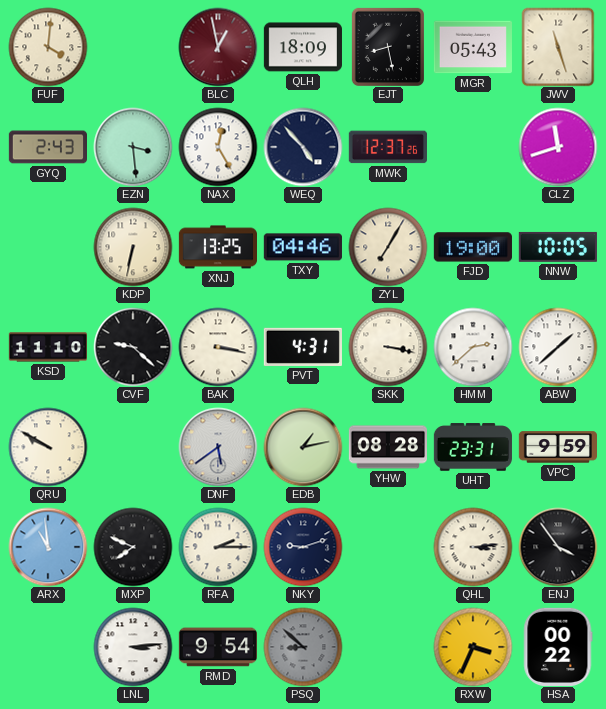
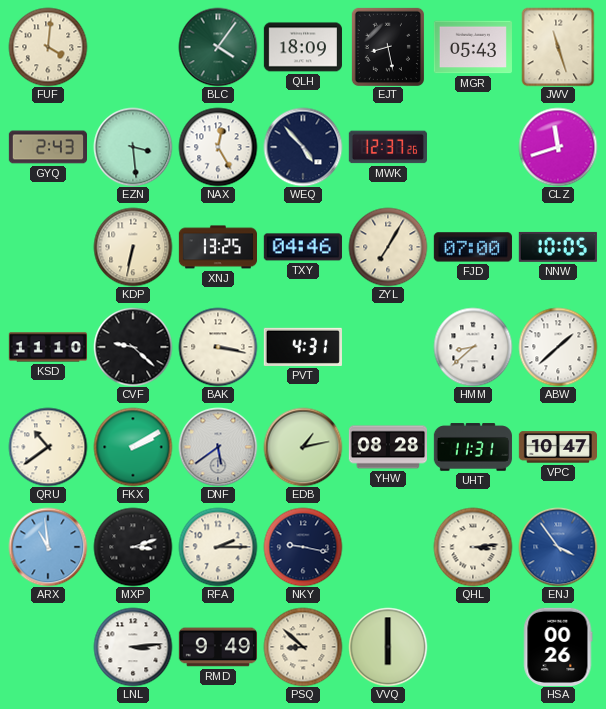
BLC: 12:58 -> 4:06 (218, 47)
BLC dial: burgundy -> green (218, 47)
FJD: 19:00 -> 07:00 (473, 247)
SKK: 3:17 -> none (388, 347)
HMM: 2:38 -> 8:38 (473, 347)
QRU: 9:50 -> 10:39 (48, 447)
FKX: none -> 2:10 (133, 447)
UHT: 23:31 -> 11:31 (473, 447)
VPC: 9:59 -> 10:47 (557, 447)
MXP: 7:49 -> 3:12 (133, 547)
NKY: 9:12 -> 9:17 (303, 547)
ENJ dial: black -> blue (558, 547)
RMD: 9:54 -> 9:49 (217, 647)
PSQ dial: grey -> cream (303, 647)
VVQ: none -> 6:00 (388, 647)
RXW: 3:34 -> none (473, 647)
HSA: 00:22 -> 00:26 (558, 647)
